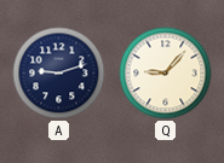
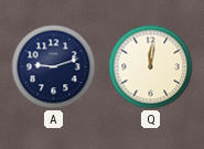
Q: 9:07 -> 12:01 (151, 67)
